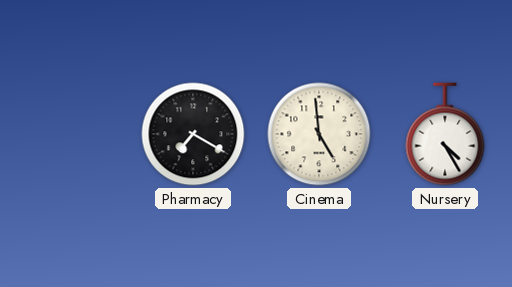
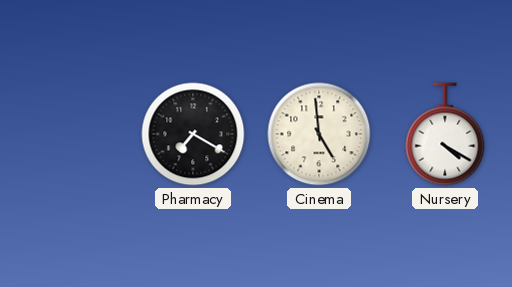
Nursery: 4:25 -> 4:20 (445, 134)
